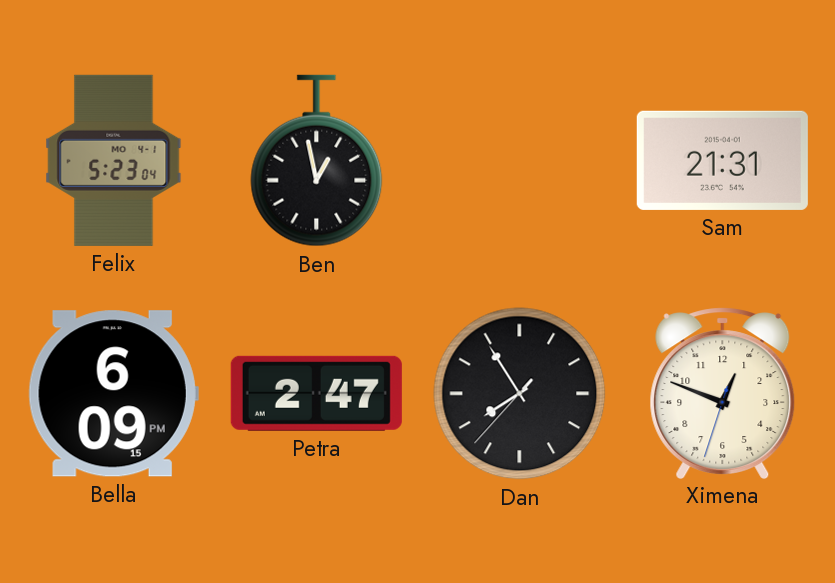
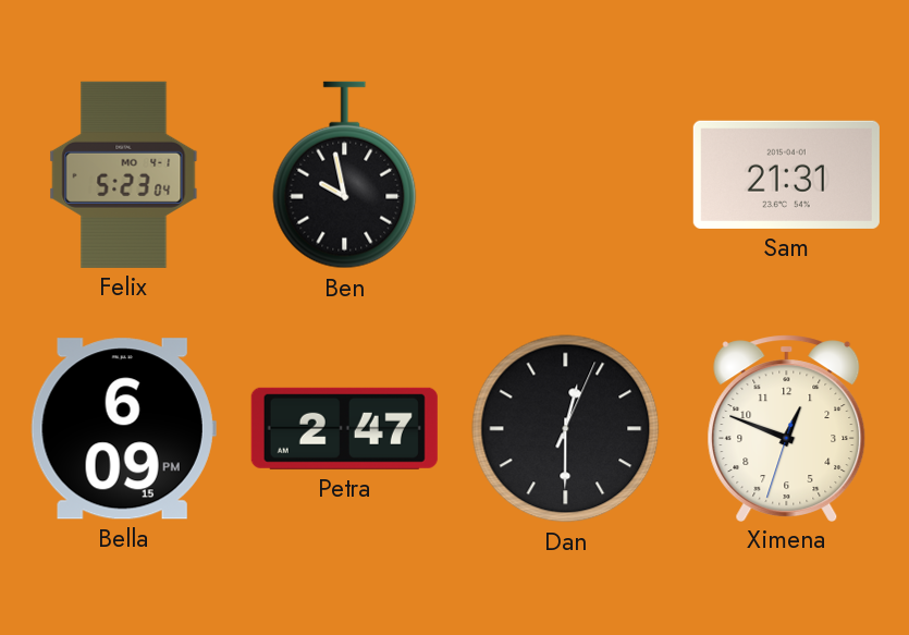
Ben: 12:58 -> 9:58 (345, 175)
Dan: 7:54 -> 12:30 (566, 429)
